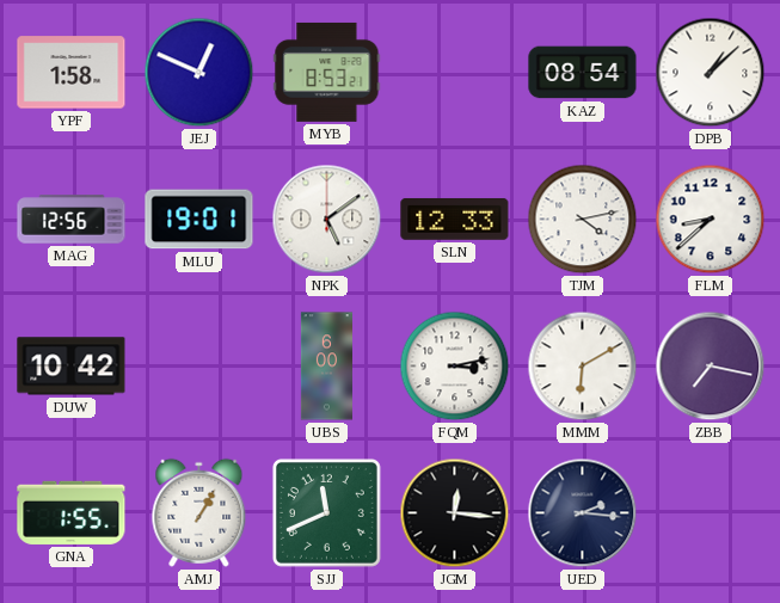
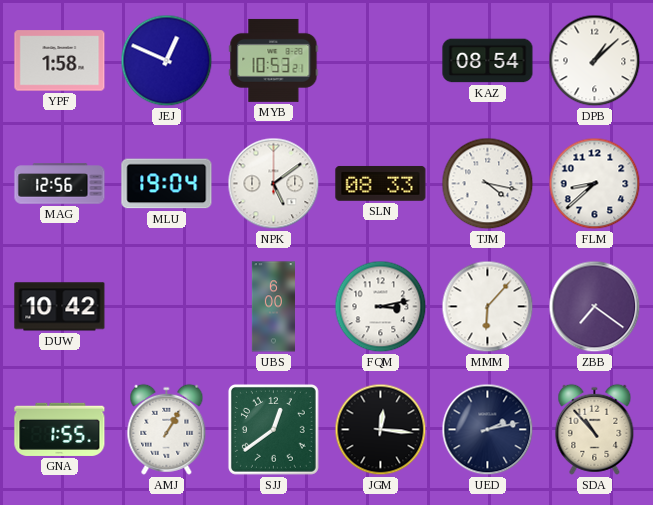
MYB: 8:53 -> 10:53 (274, 60)
MLU: 19:01 -> 19:04 (167, 184)
SLN: 12:33 -> 08:33 (381, 184)
TJM: 4:13 -> 4:17 (488, 184)
MMM: 6:10 -> 6:07 (488, 307)
ZBB: 7:17 -> 7:21 (595, 307)
SJJ: 11:41 -> 12:39 (273, 429)
UED: 2:16 -> 2:13 (488, 430)
SDA: none -> 10:53 (595, 429)
